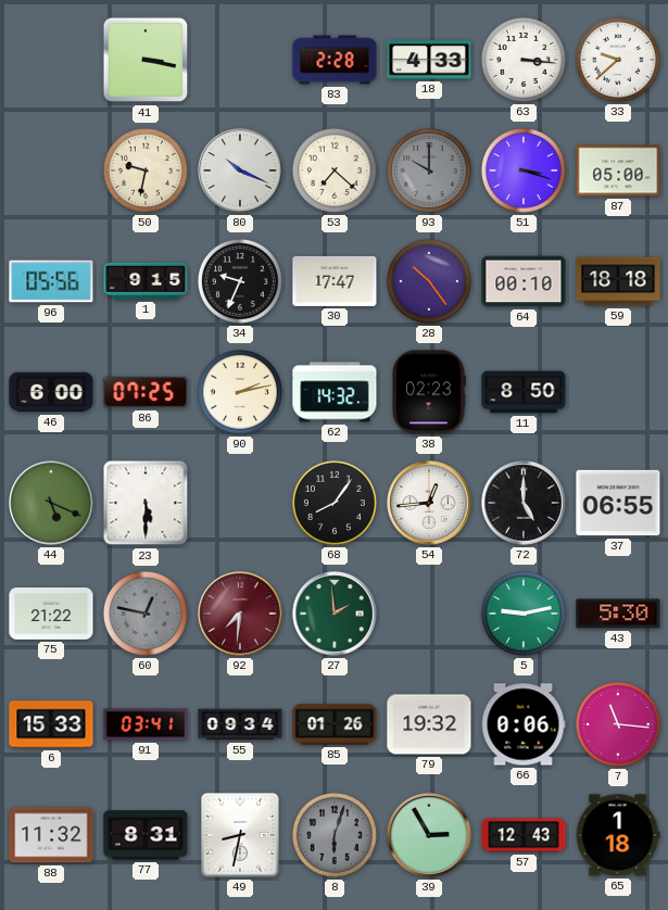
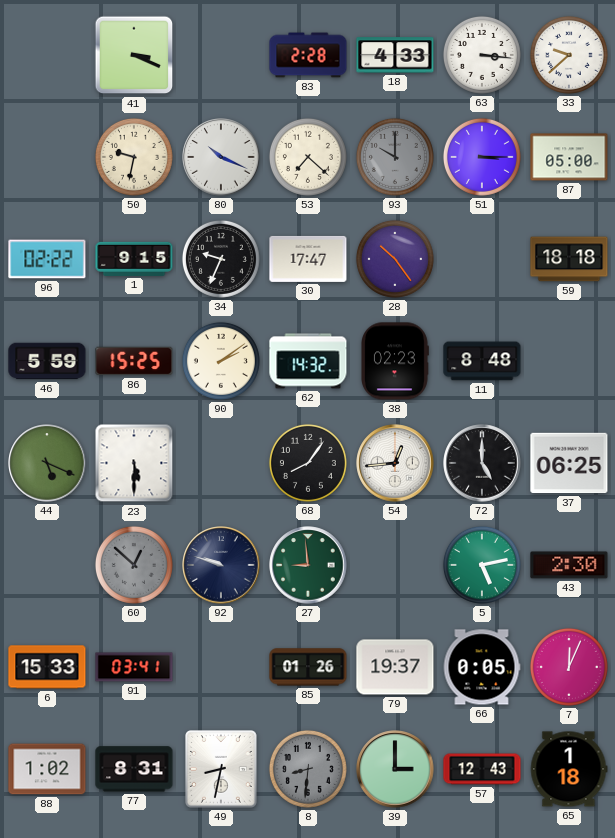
41: 3:17 -> 3:19 (134, 55)
51: 3:18 -> 3:15 (482, 157)
96: 05:56 -> 02:22 (47, 259)
64: 00:10 -> none (524, 281)
46: 6:00 -> 5:59 (47, 361)
86: 07:25 -> 15:25 (134, 361)
90: 2:13 -> 2:09 (221, 361)
11: 8:50 -> 8:48 (482, 361)
37: 06:55 -> 06:25 (569, 463)
75: 21:22 -> none (51, 615)
60: 12:47 -> 12:52 (134, 565)
92: 7:31 -> 9:48 (221, 565)
92 dial: burgundy -> navy (221, 565)
27: 1:59 -> 8:59 (308, 565)
5: 9:13 -> 5:13 (482, 565)
43: 5:30 -> 2:30 (569, 565)
55: 09:34 -> none (240, 724)
79: 19:32 -> 19:37 (395, 667)
66: 0:06 -> 0:05 (482, 667)
7: 11:16 -> 12:04 (569, 667)
88: 11:32 -> 1:02 (47, 769)
8: 6:03 -> 8:31 (308, 769)
39: 2:55 -> 3:00 (395, 769)
